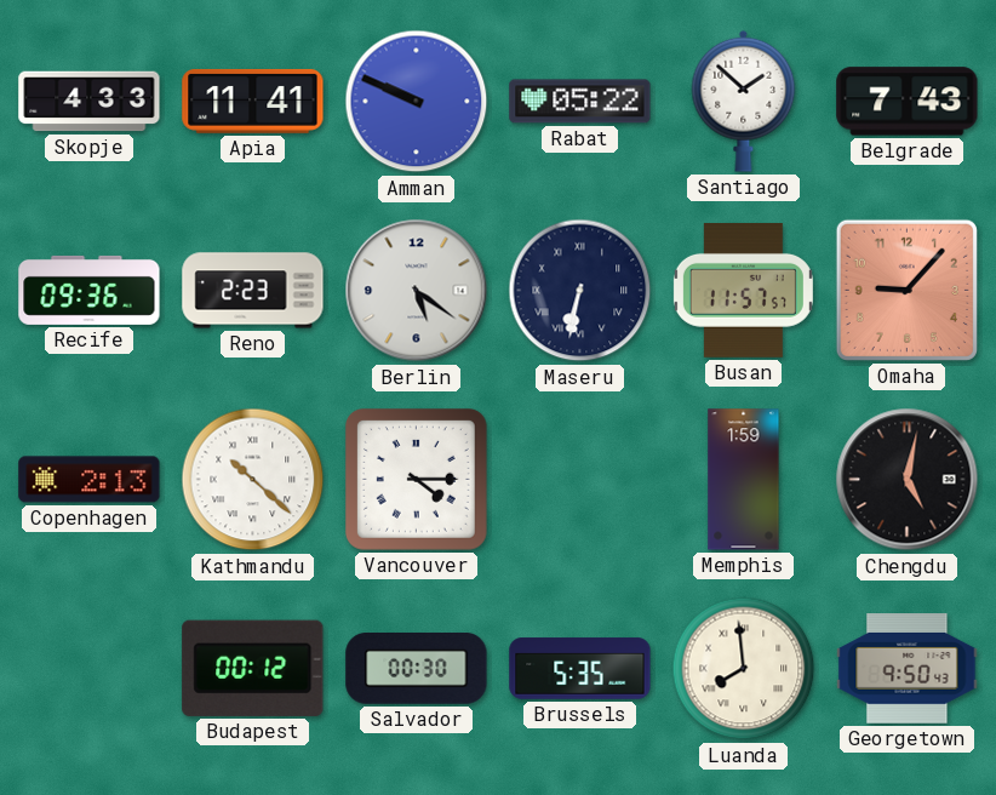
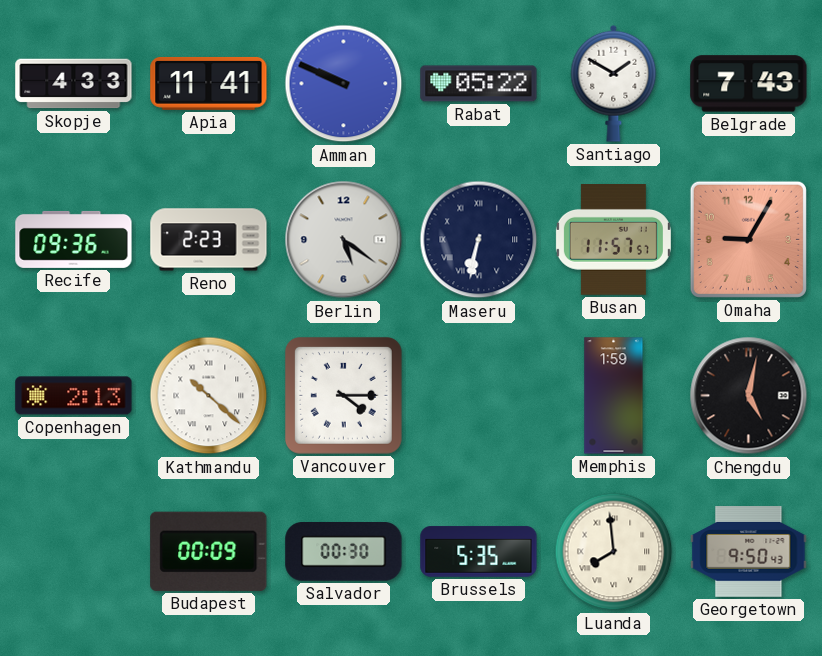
Santiago: 1:52 -> 1:50 (614, 83)
Omaha: 9:07 -> 9:05 (748, 239)
Budapest: 00:12 -> 00:09 (209, 551)
